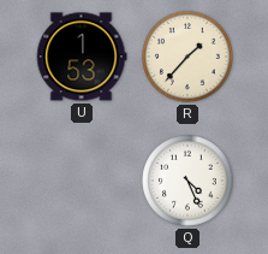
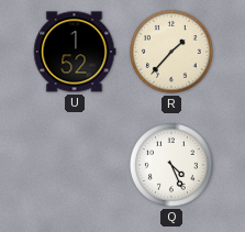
U: 1:53 -> 1:52 (75, 52)
